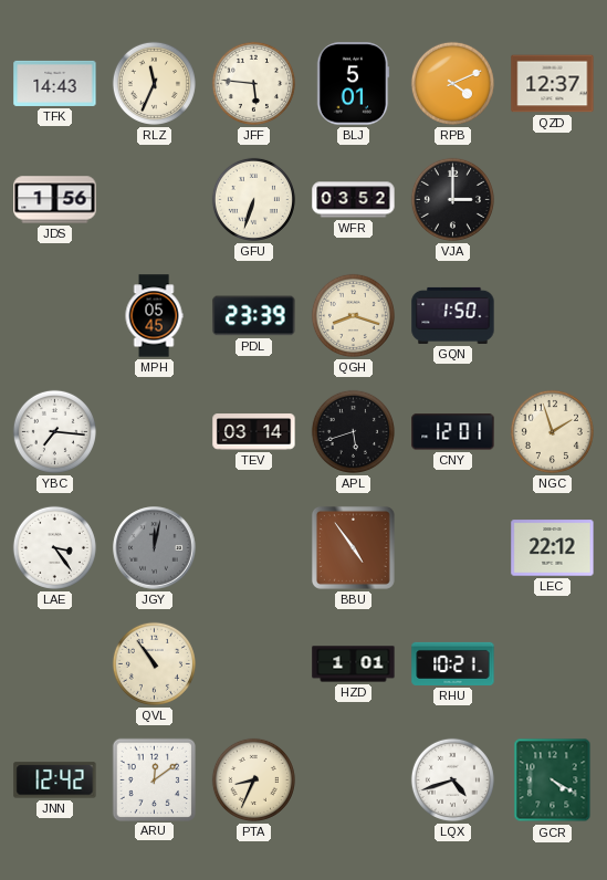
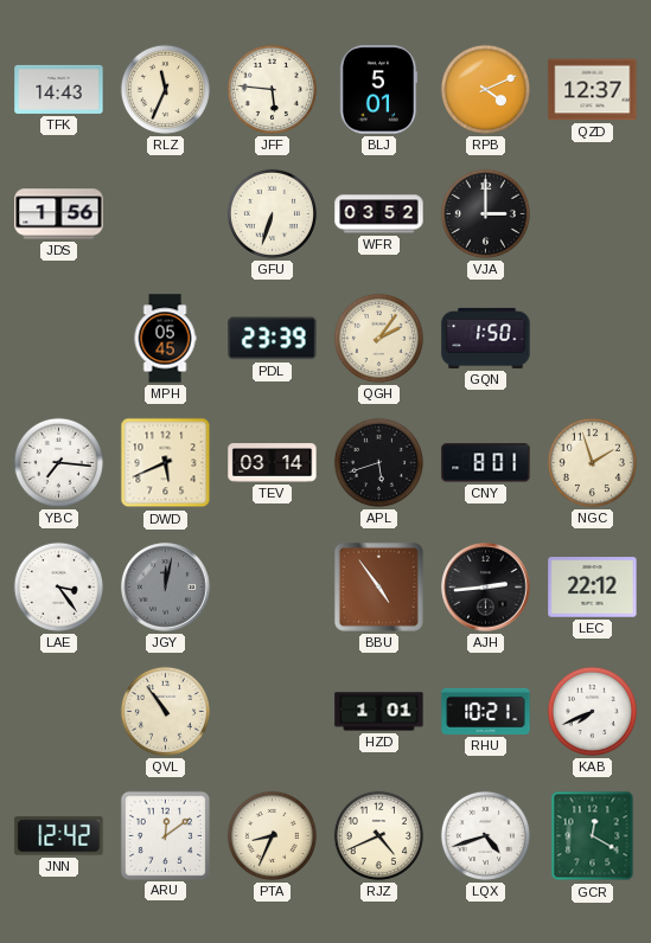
QGH: 8:18 -> 2:06 (378, 338)
DWD: none -> 5:41 (166, 463)
CNY: 12:01 -> 8:01 (486, 463)
AJH: none -> 2:44 (486, 588)
KAB: none -> 7:41 (592, 711)
RJZ: none -> 4:41 (378, 835)
GCR: 4:20 -> 12:20 (593, 836)
